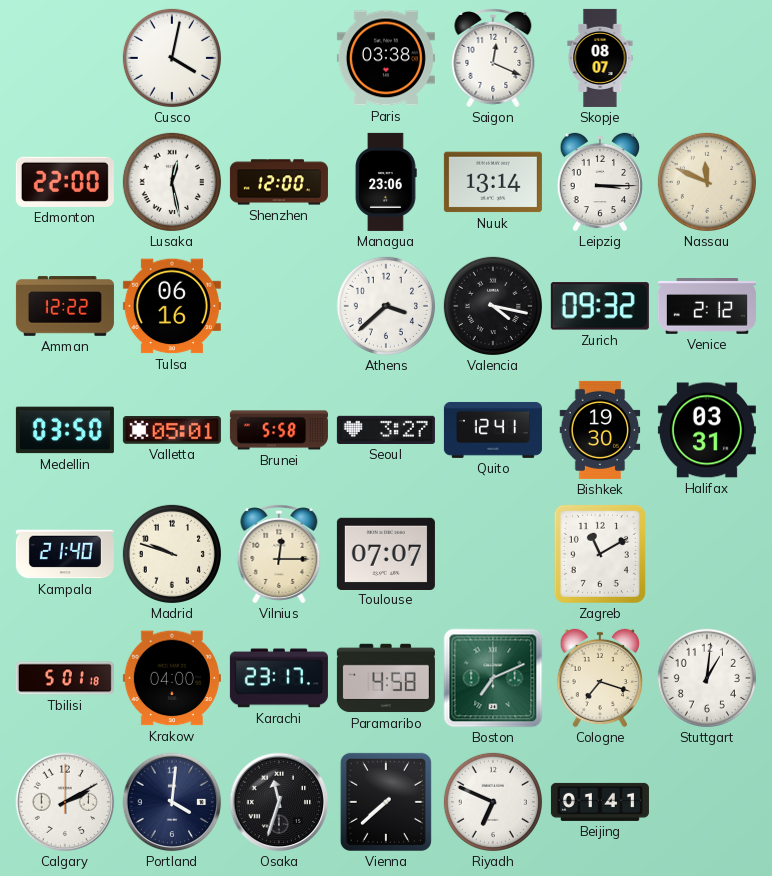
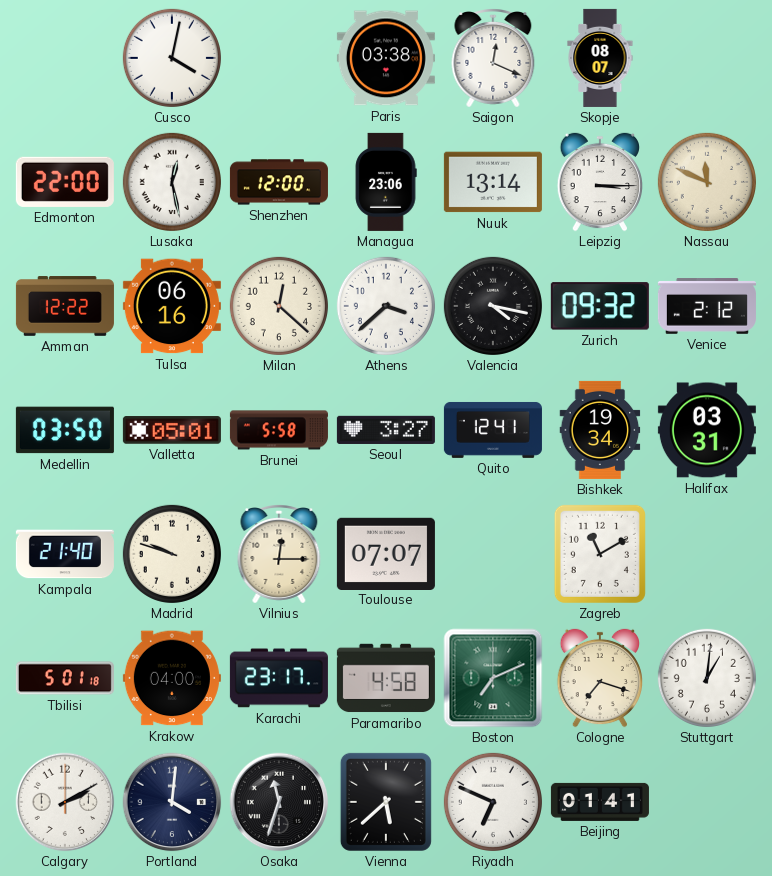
Milan: none -> 12:22 (279, 306)
Bishkek: 19:30 -> 19:34 (600, 430)
Vienna: 7:38 -> 5:38 (386, 802)
